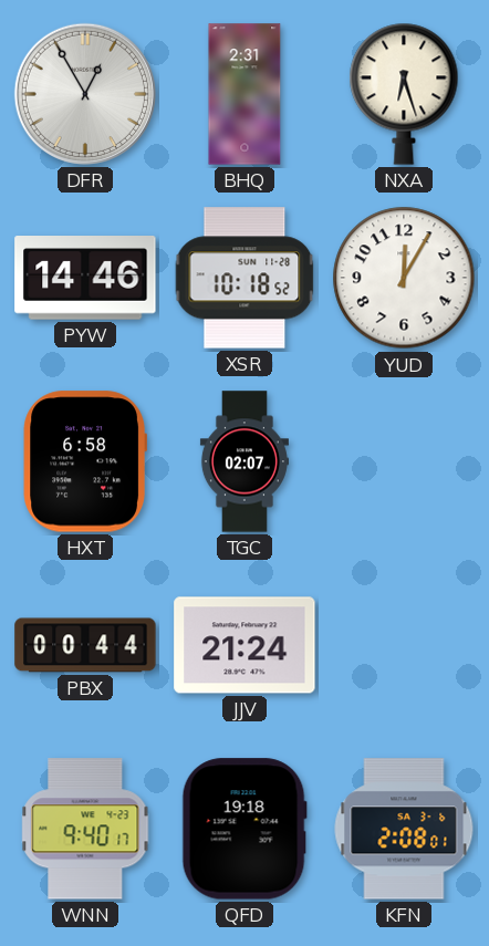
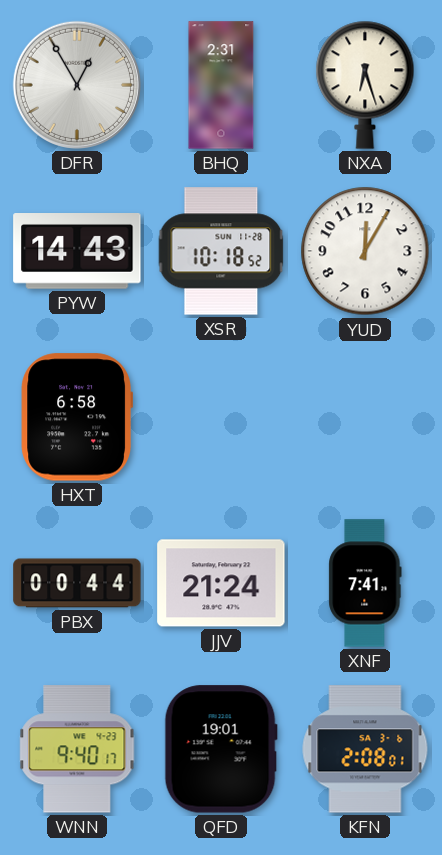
PYW: 14:46 -> 14:43 (77, 251)
TGC: 02:07 -> none (245, 461)
XNF: none -> 7:41 (365, 583)
QFD: 19:18 -> 19:01 (221, 749)
